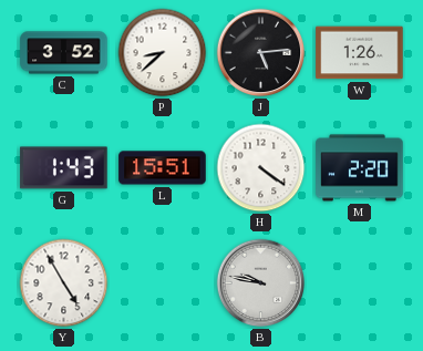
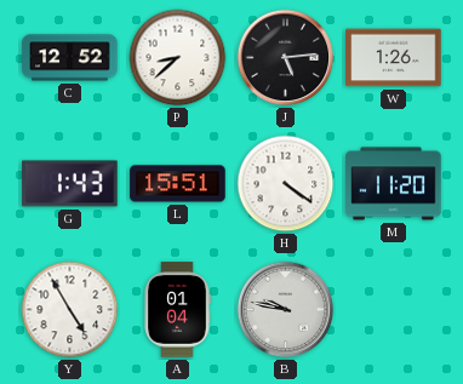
C: 3:52 -> 12:52 (70, 58)
M: 2:20 -> 11:20 (394, 184)
A: none -> 01:04 (177, 310)
